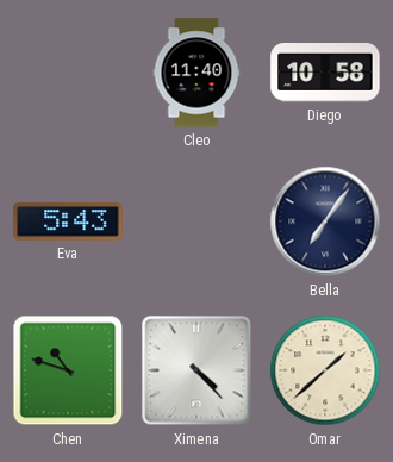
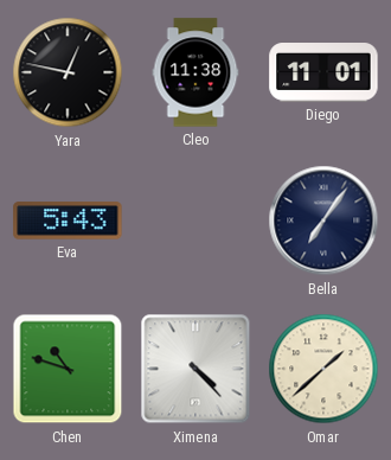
Yara: none -> 12:47 (68, 72)
Cleo: 11:40 -> 11:38 (195, 72)
Diego: 10:58 -> 11:01 (323, 74)
